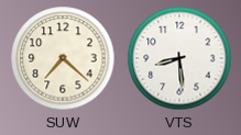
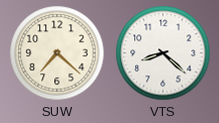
VTS: 8:29 -> 8:22 (163, 53)
